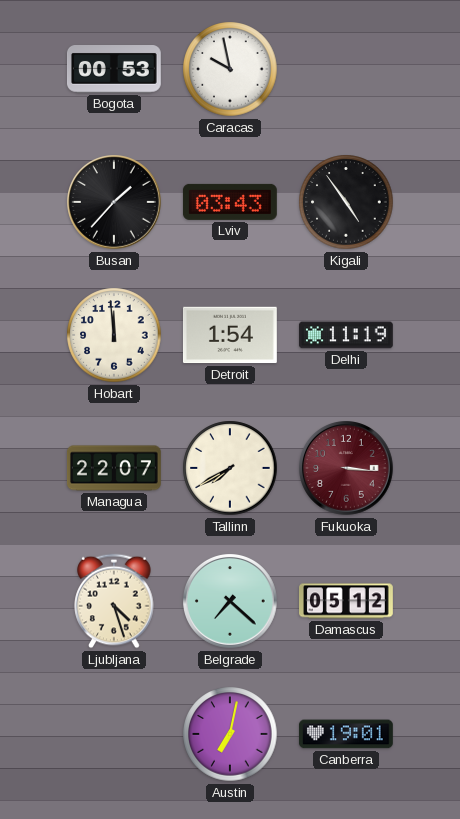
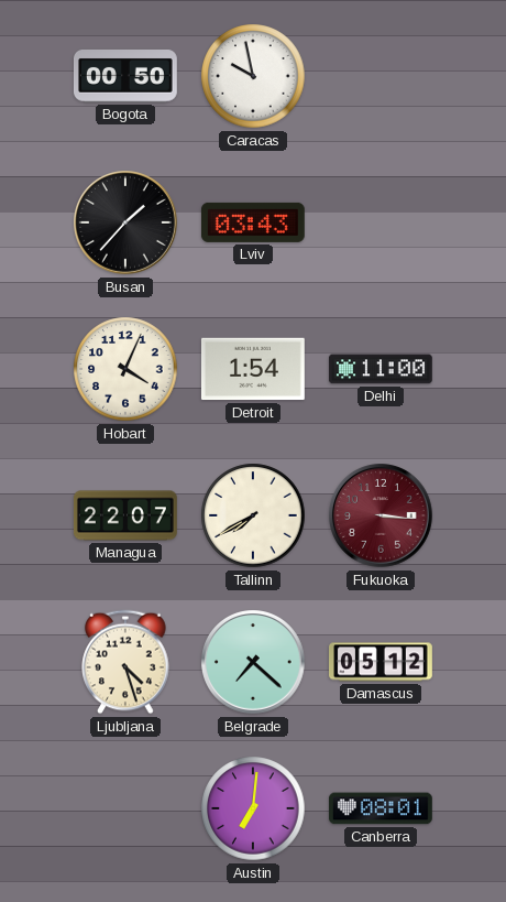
Bogota: 00:53 -> 00:50 (125, 77)
Kigali: 4:54 -> none (346, 202)
Hobart: 11:59 -> 4:04 (125, 369)
Delhi: 11:19 -> 11:00 (381, 369)
Austin: 7:02 -> 7:01 (253, 808)
Canberra: 19:01 -> 08:01 (381, 808)
